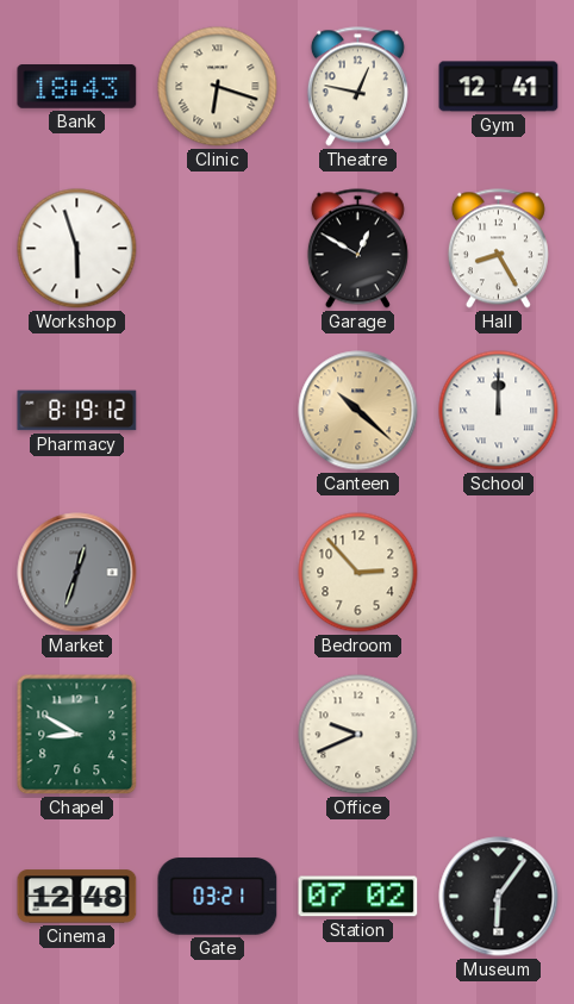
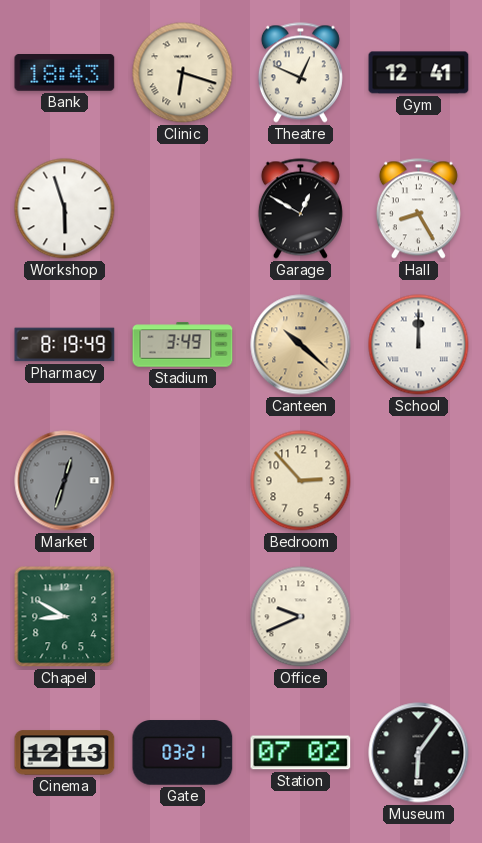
Theatre: 12:47 -> 12:49 (300, 73)
Pharmacy: 8:19:12 -> 8:19:49 (65, 345)
Stadium: none -> 3:49 (183, 345)
Cinema: 12:48 -> 12:13 (65, 753)
